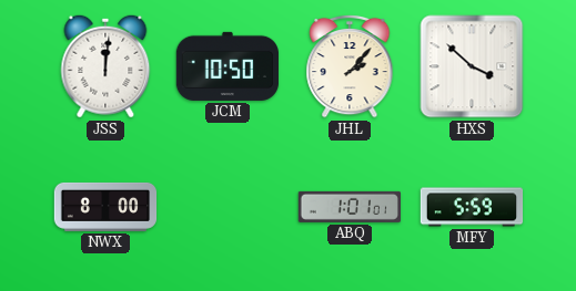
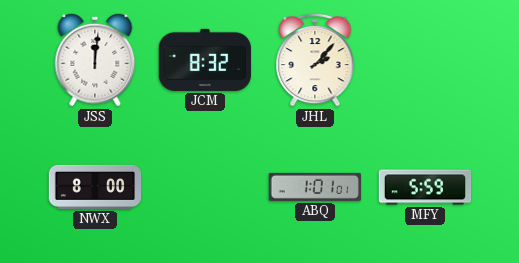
JCM: 10:50 -> 8:32 (204, 60)
HXS: 3:52 -> none (472, 66)
